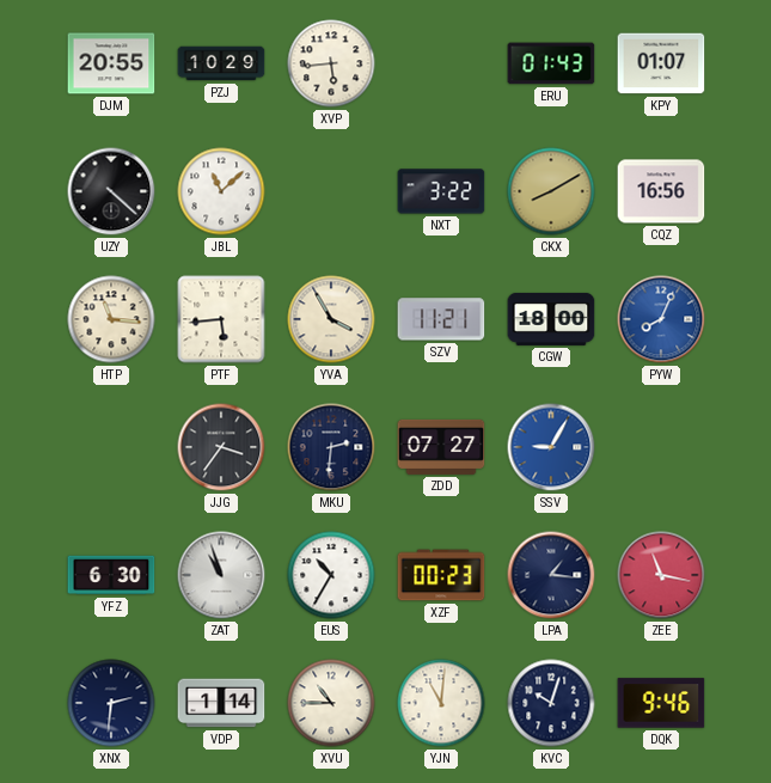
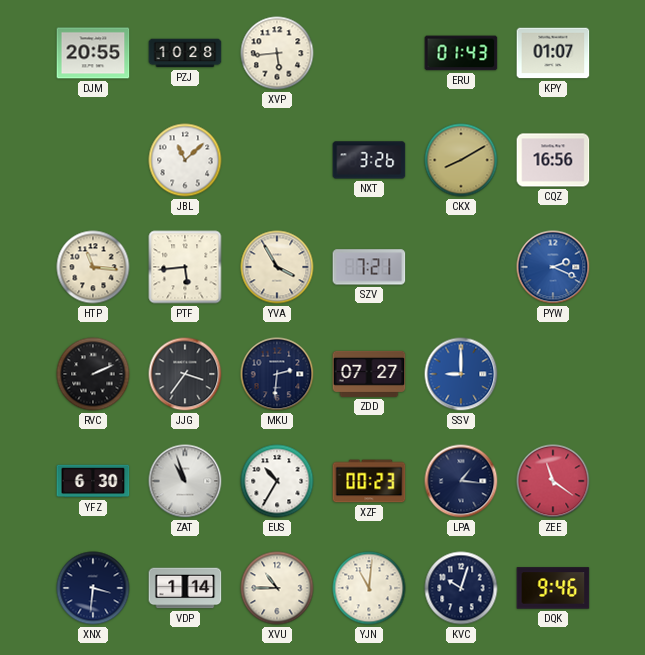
PZJ: 10:29 -> 10:28 (185, 53)
UZY: 4:22 -> none (111, 191)
NXT: 3:22 -> 3:26 (369, 160)
SZV: 11:21 -> 7:21 (369, 267)
CGW: 18:00 -> none (551, 319)
PYW: 8:04 -> 2:19 (553, 267)
RVC: none -> 2:11 (93, 374)
SSV: 9:05 -> 9:00 (461, 374)
ZEE: 11:17 -> 11:21 (553, 481)
XNX: 2:31 -> 3:31 (93, 588)
